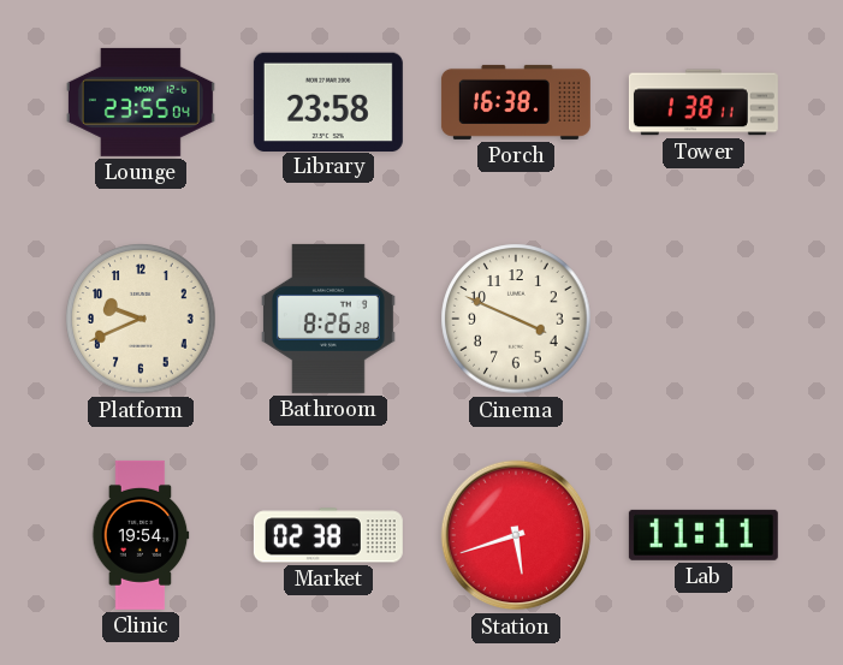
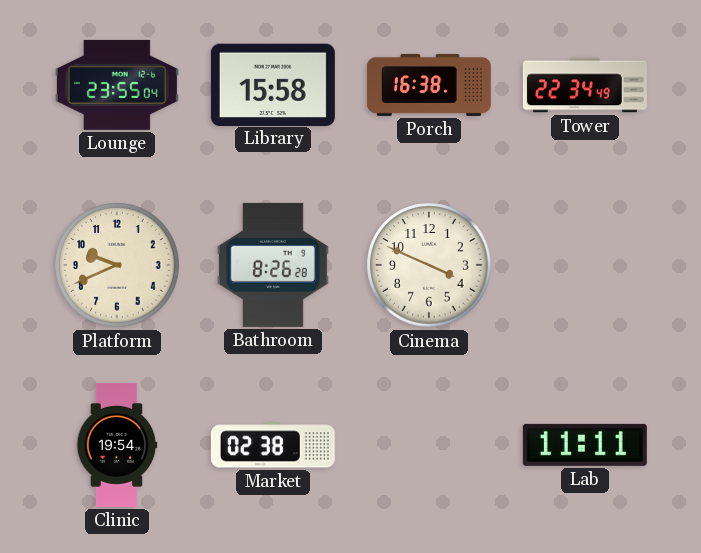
Library: 23:58 -> 15:58 (273, 84)
Tower: 1:38 -> 22:34 (585, 85)
Station: 5:42 -> none (516, 535)
